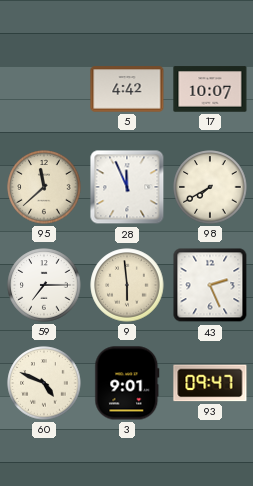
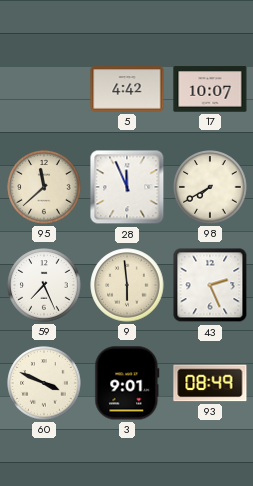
59: 7:15 -> 7:26 (44, 285)
60: 4:49 -> 3:49 (44, 383)
93: 09:47 -> 08:49 (210, 383)
